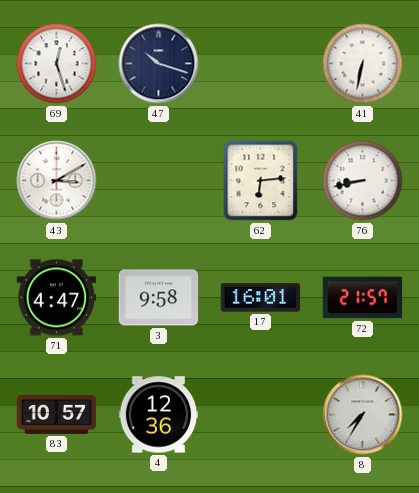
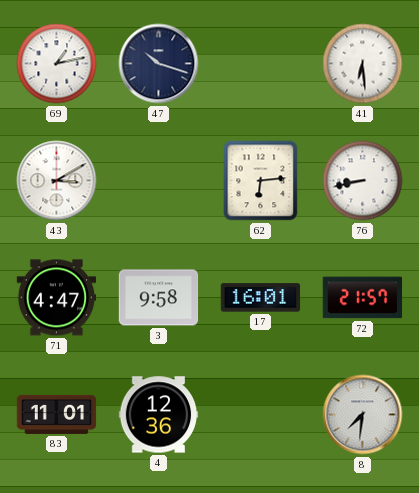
69: 12:27 -> 1:13 (57, 64)
41: 6:32 -> 6:29 (363, 64)
83: 10:57 -> 11:01 (57, 414)
8: 7:35 -> 7:31 (363, 415)
